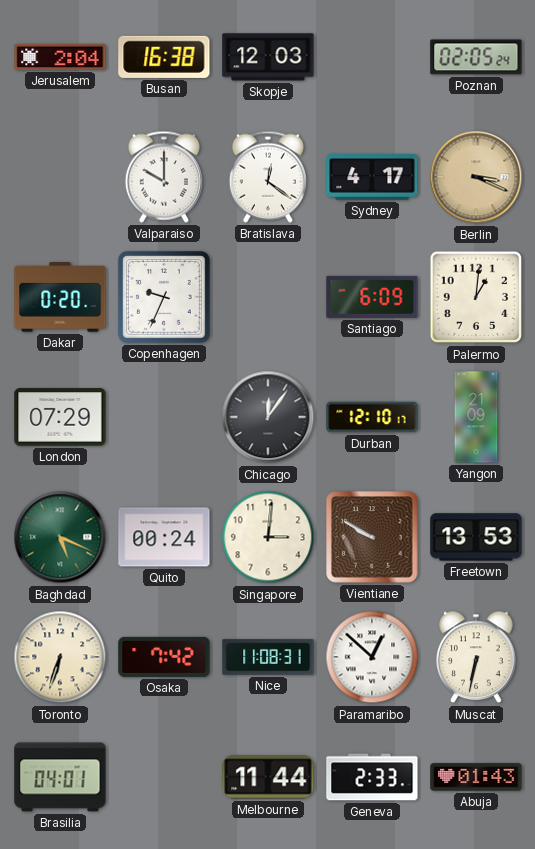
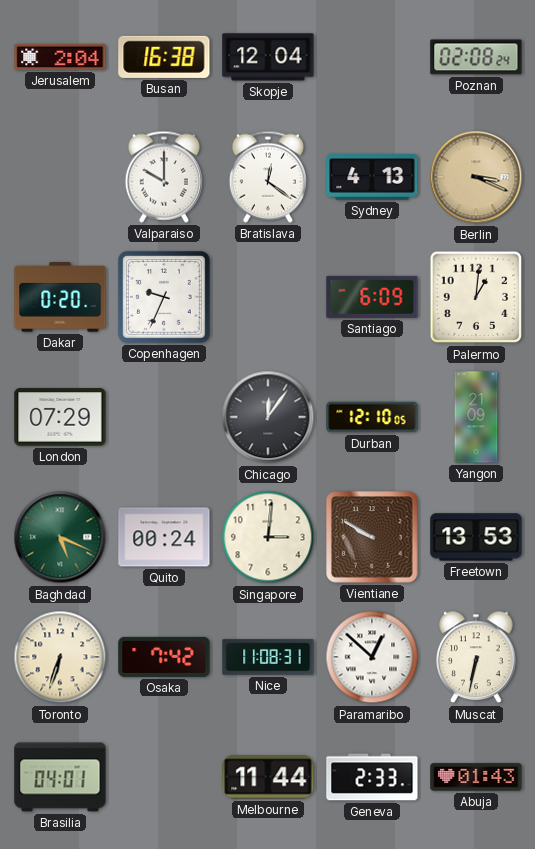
Skopje: 12:03 -> 12:04 (268, 57)
Poznan: 02:05 -> 02:08 (476, 57)
Sydney: 4:17 -> 4:13 (372, 177)
Durban: 12:10:17 -> 12:10:05 (372, 417)
